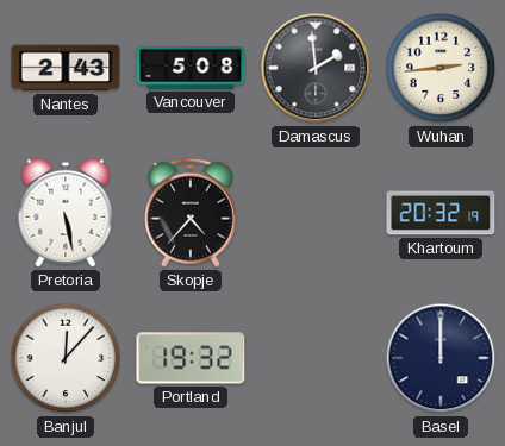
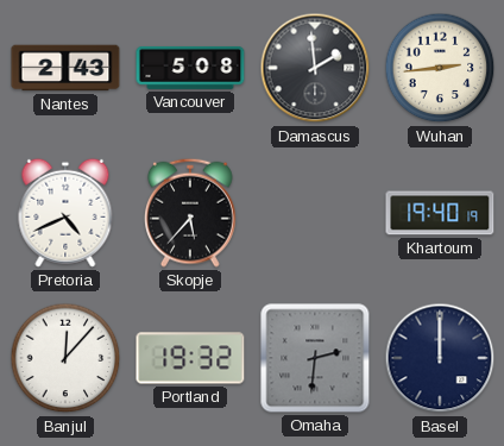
Pretoria: 5:28 -> 4:41 (65, 213)
Skopje: 4:37 -> 5:37 (191, 213)
Khartoum: 20:32 -> 19:40 (440, 213)
Omaha: none -> 2:31 (315, 358)
